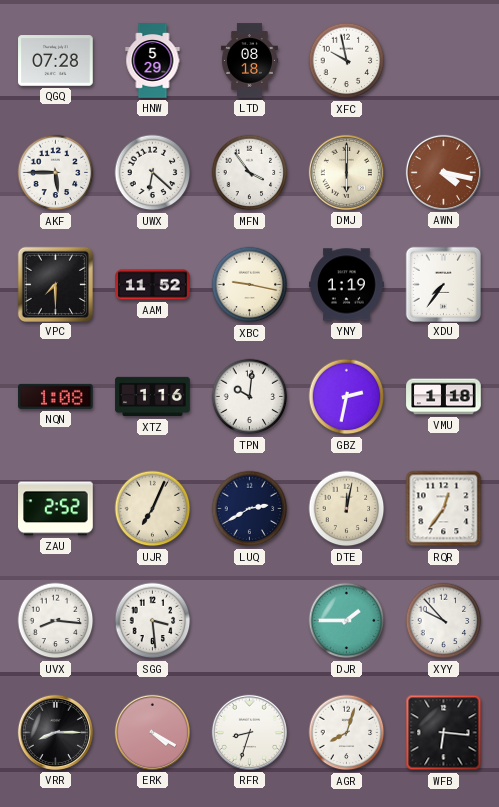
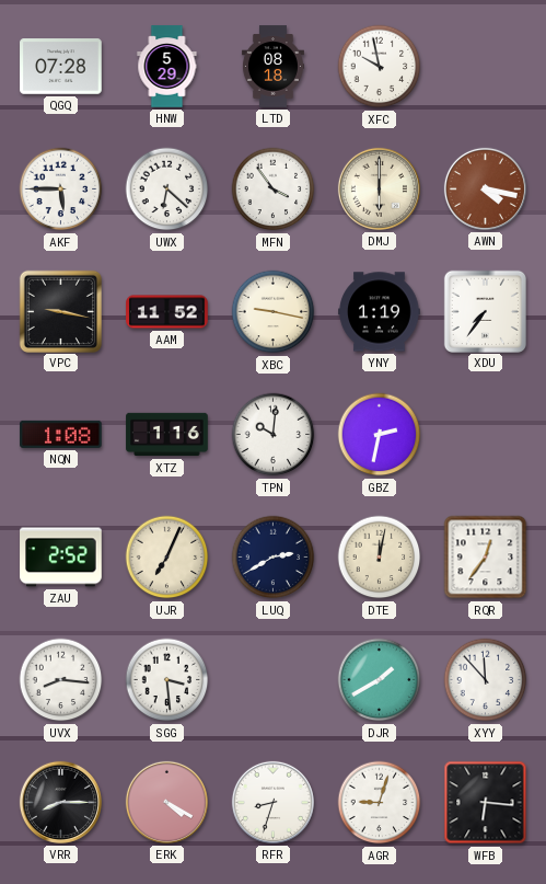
VPC: 7:30 -> 9:17 (60, 311)
VMU: 1:18 -> none (444, 397)
DJR: 1:45 -> 1:40 (380, 680)
XYY: 9:53 -> 11:53 (486, 680)
AGR: 8:03 -> 9:03 (380, 803)
